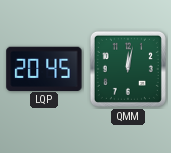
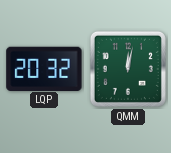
LQP: 20:45 -> 20:32 (44, 68)
